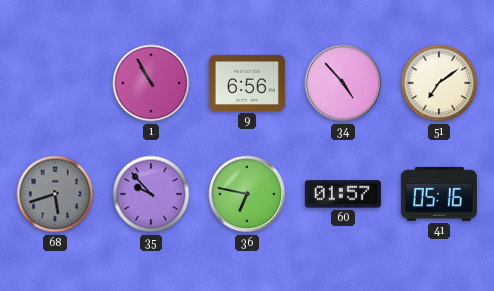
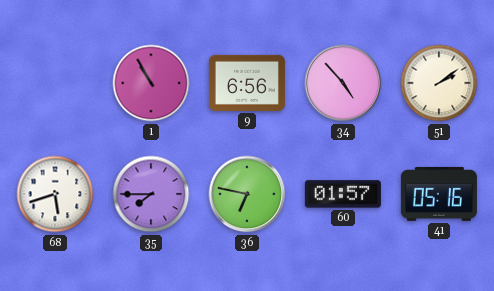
51: 7:09 -> 2:09 (439, 83)
68 dial: grey -> white (55, 194)
35: 9:53 -> 7:45 (151, 194)
